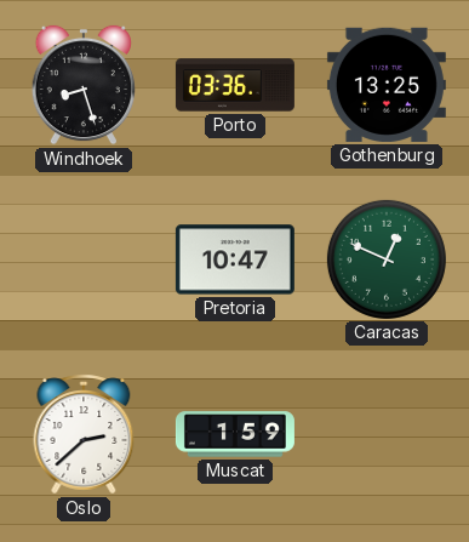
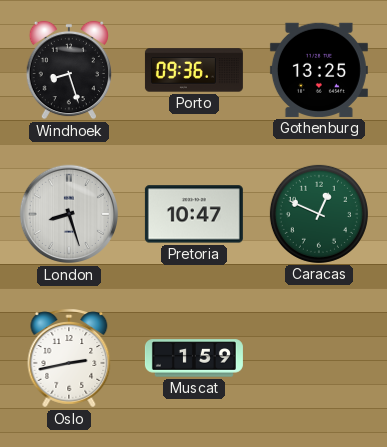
Porto: 03:36 -> 09:36 (194, 70)
London: none -> 8:27 (69, 214)
Oslo: 2:38 -> 2:43 (69, 358)
